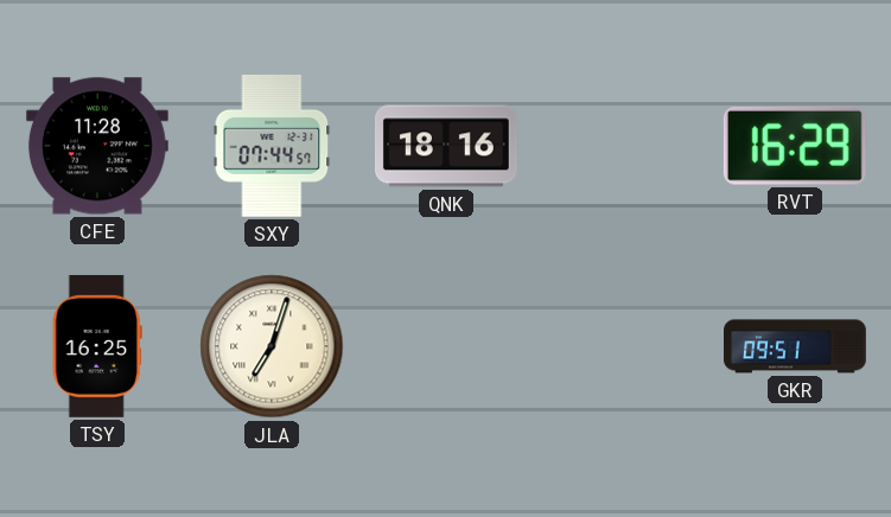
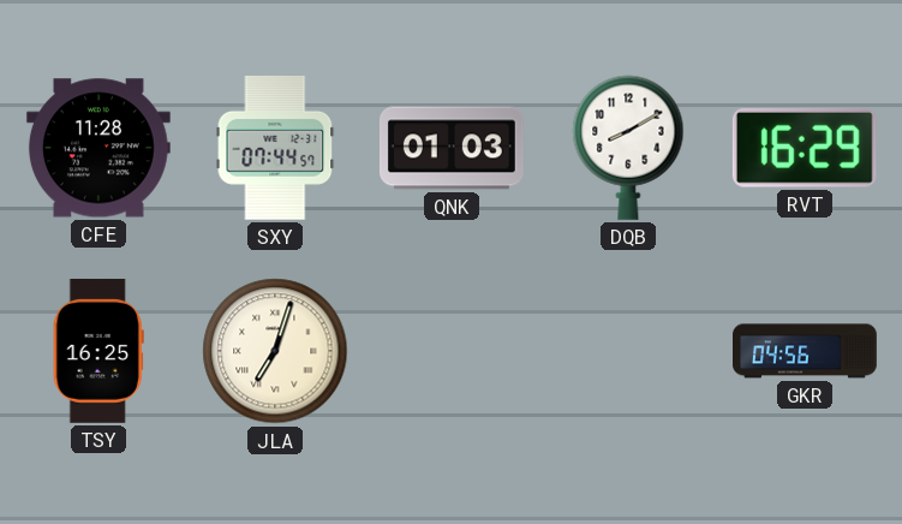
QNK: 18:16 -> 01:03 (452, 148)
DQB: none -> 8:10 (628, 148)
GKR: 09:51 -> 04:56 (806, 351)
